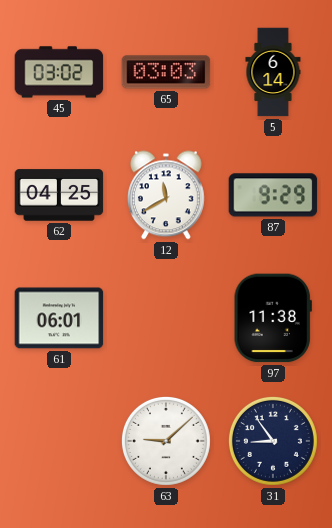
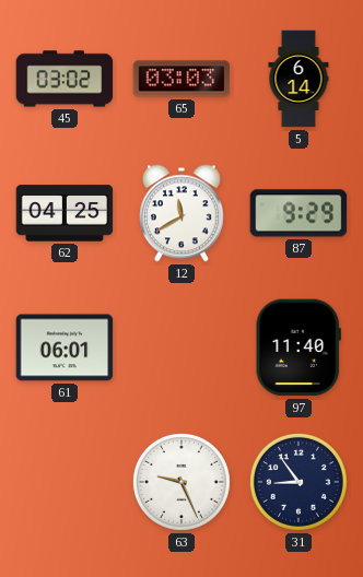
97: 11:38 -> 11:40 (298, 348)
63: 9:08 -> 9:26 (181, 482)
